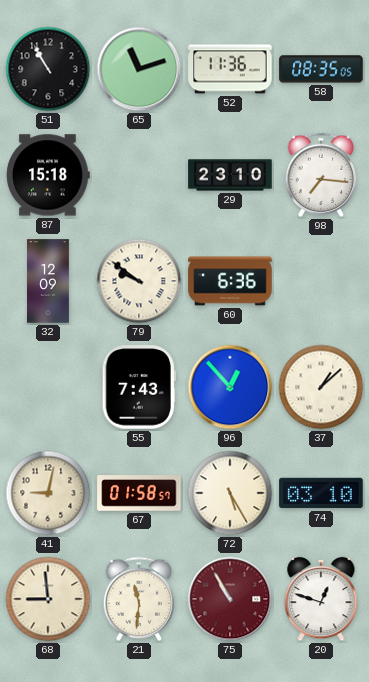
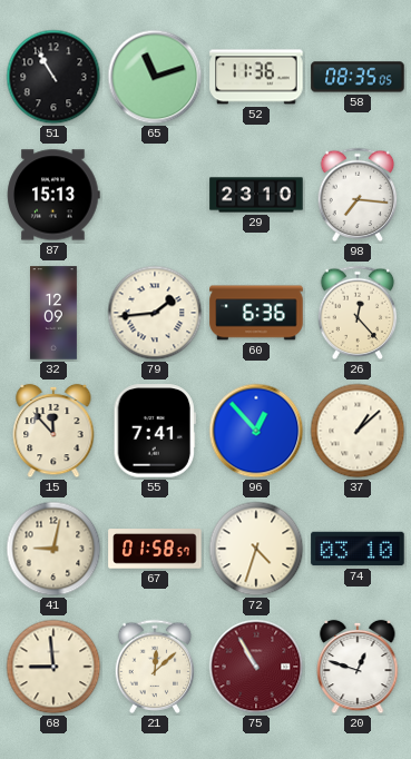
87: 15:18 -> 15:13 (53, 195)
79: 9:51 -> 1:44 (155, 313)
26: none -> 12:23 (358, 313)
15: none -> 11:53 (53, 431)
55: 7:43 -> 7:41 (155, 431)
72: 5:25 -> 4:33 (256, 549)
21: 11:31 -> 12:08 (155, 667)
